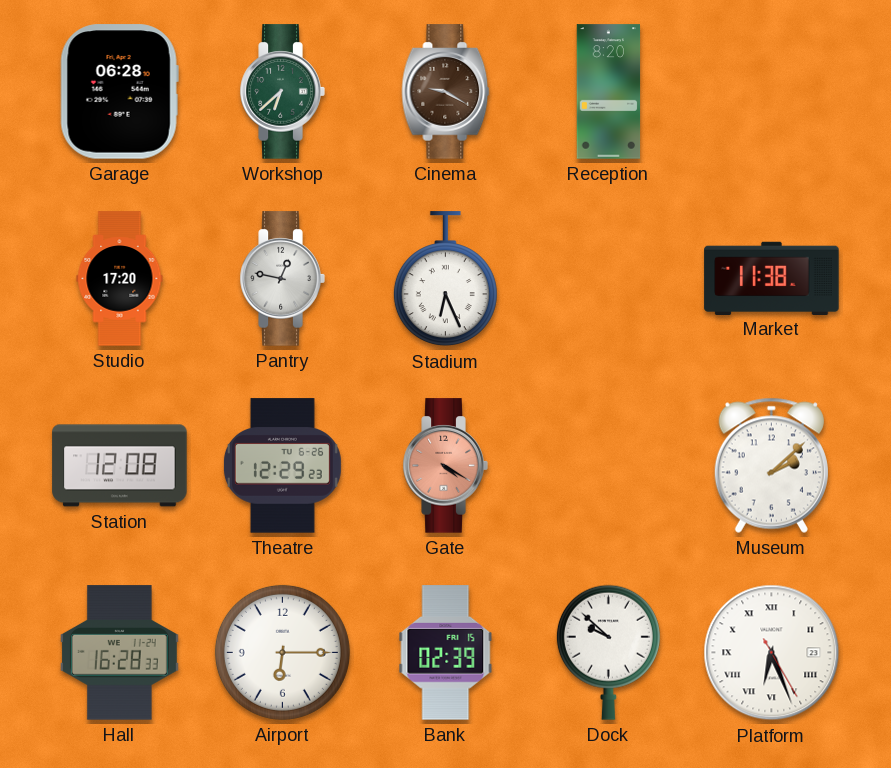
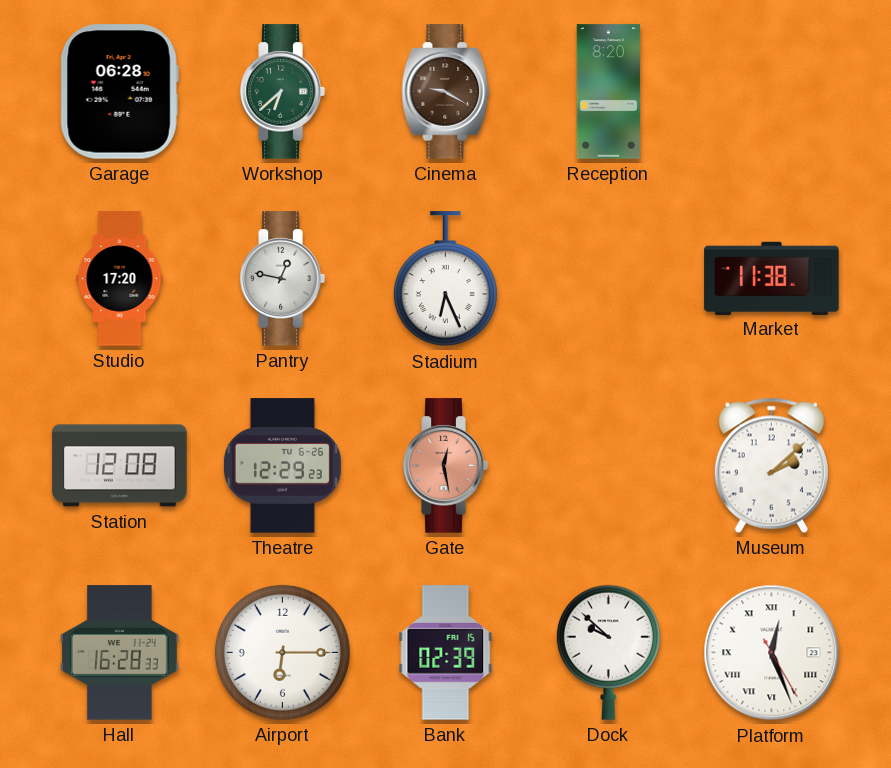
Gate: 4:20 -> 12:28 (445, 466)
Platform: 6:26 -> 12:26 (772, 653)
